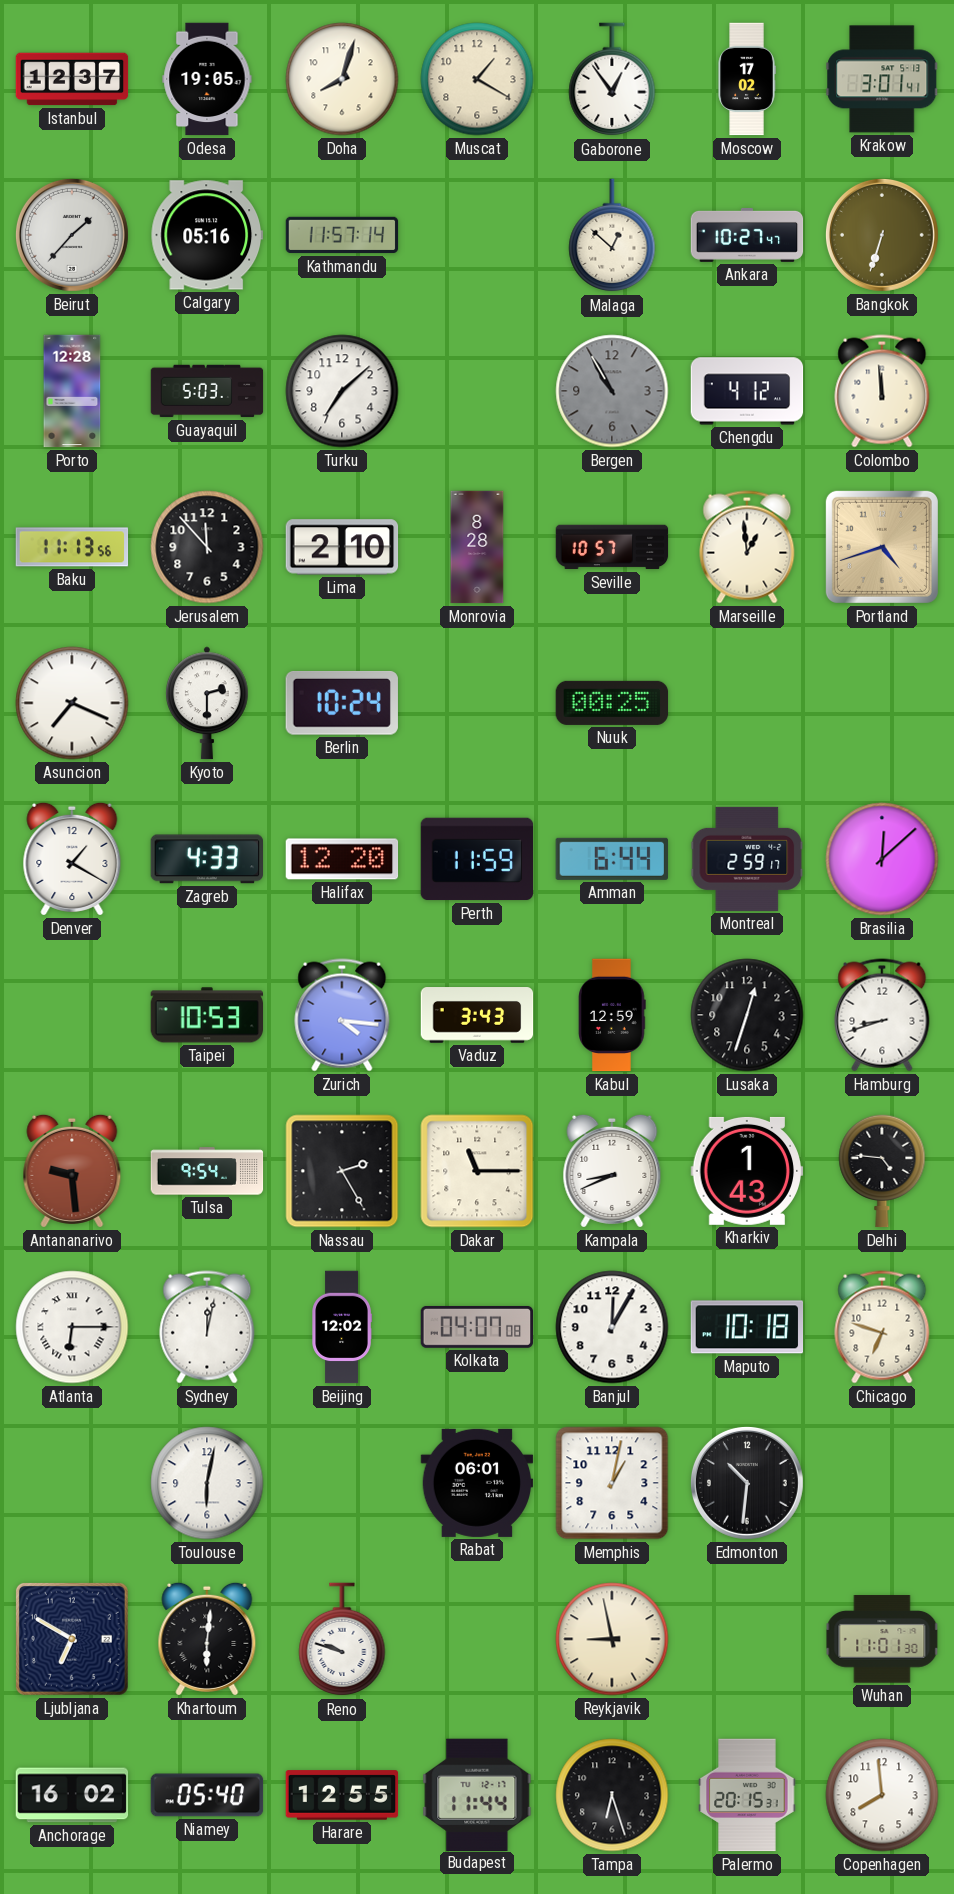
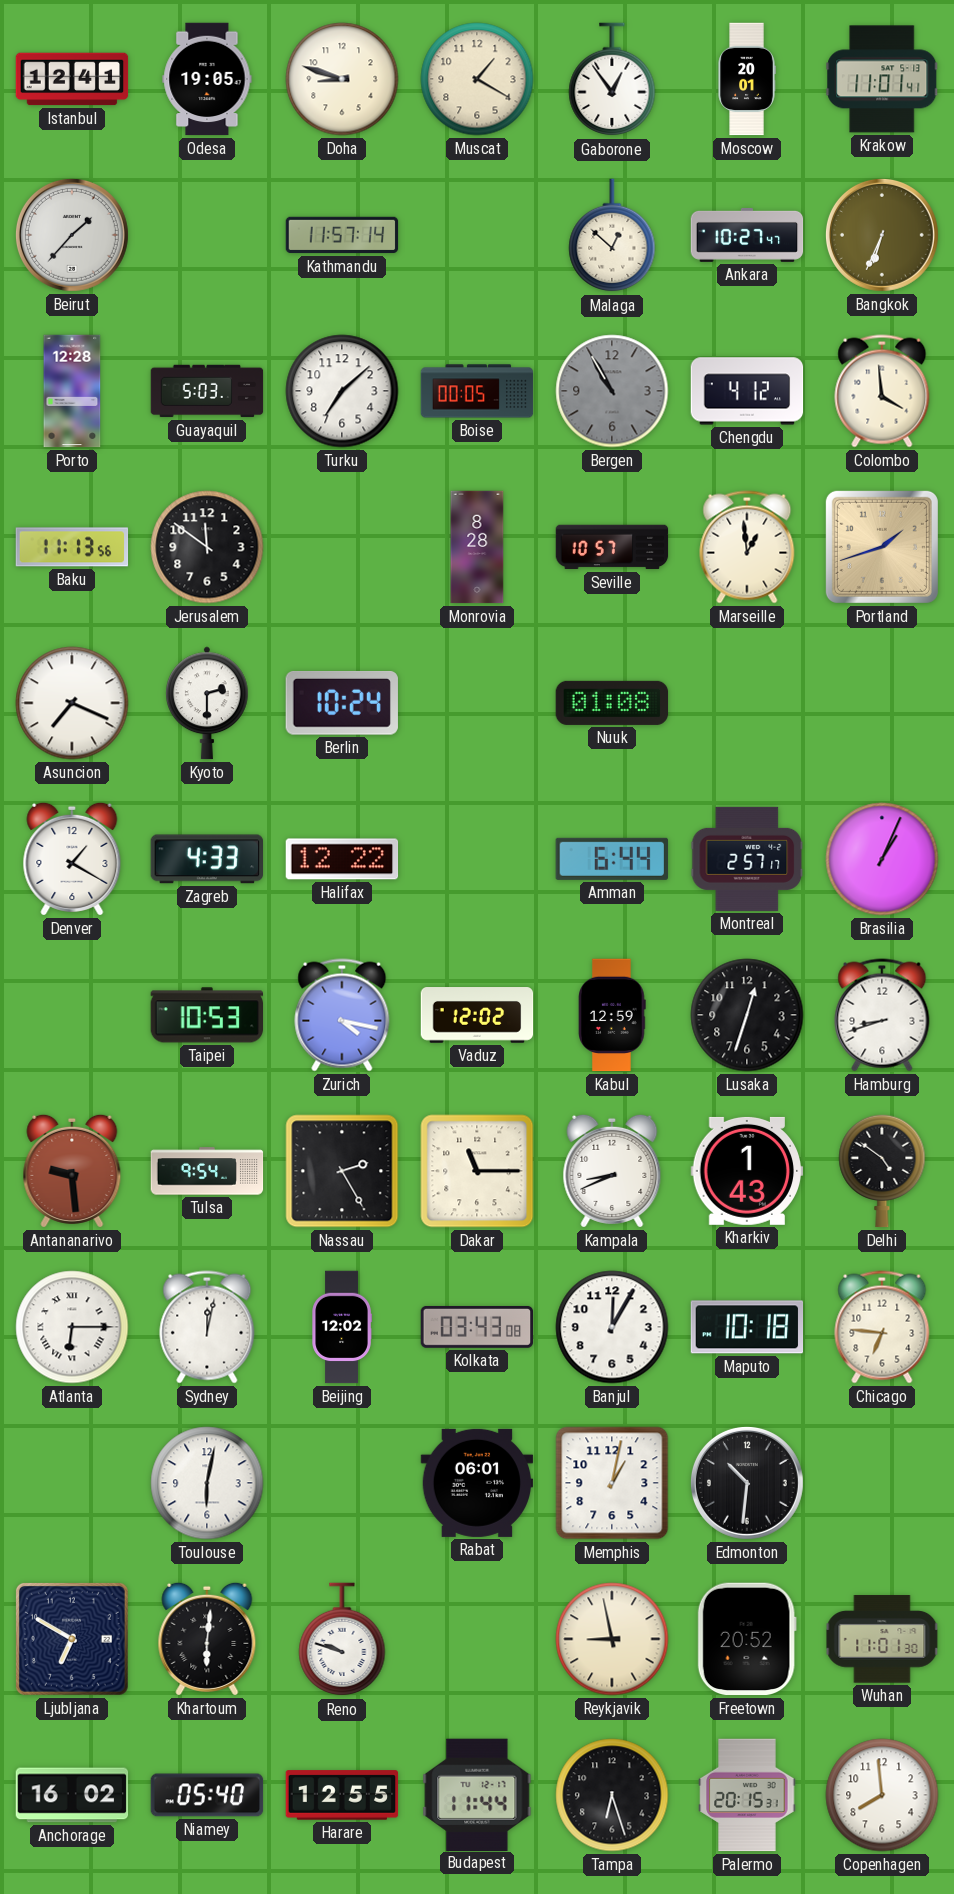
Istanbul: 12:37 -> 12:41 (72, 79)
Doha: 8:03 -> 8:48 (342, 79)
Moscow: 17:02 -> 20:01 (747, 79)
Krakow: 3:01 -> 11:01 (882, 79)
Calgary: 05:16 -> none (207, 235)
Bangkok: 6:33 -> 6:34 (882, 235)
Boise: none -> 00:05 (477, 391)
Colombo: 11:59 -> 3:59 (882, 391)
Jerusalem: 11:53 -> 11:51 (207, 547)
Lima: 2:10 -> none (342, 547)
Portland: 4:42 -> 1:42 (882, 547)
Nuuk: 00:25 -> 01:08 (612, 703)
Halifax: 12:20 -> 12:22 (342, 859)
Perth: 11:59 -> none (477, 859)
Montreal: 2:59 -> 2:57 (747, 859)
Brasilia: 12:08 -> 1:04 (882, 859)
Zurich: 4:16 -> 4:17 (342, 1015)
Vaduz: 3:43 -> 12:02 (477, 1015)
Delhi: 4:46 -> 4:51 (882, 1171)
Kolkata: 04:07 -> 03:43 (477, 1327)
Chicago: 6:48 -> 6:46 (882, 1327)
Freetown: none -> 20:52 (747, 1639)
